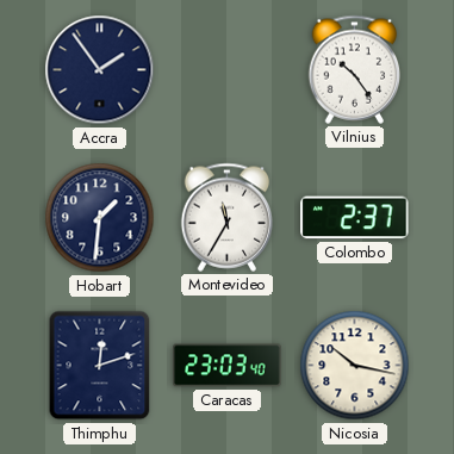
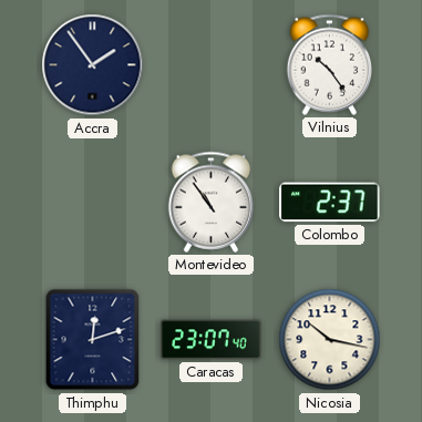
Hobart: 1:31 -> none (100, 218)
Montevideo: 11:35 -> 10:54 (212, 202)
Caracas: 23:03 -> 23:07 (212, 340)
